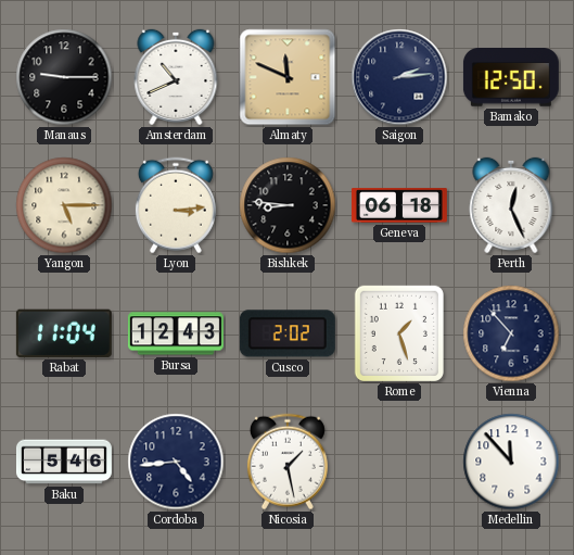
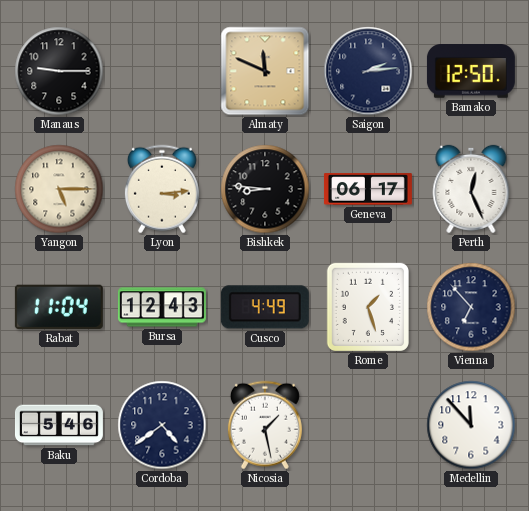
Amsterdam: 10:41 -> none (176, 77)
Geneva: 06:18 -> 06:17 (368, 189)
Cusco: 2:02 -> 4:49 (265, 307)
Cordoba: 4:44 -> 4:39 (162, 425)
